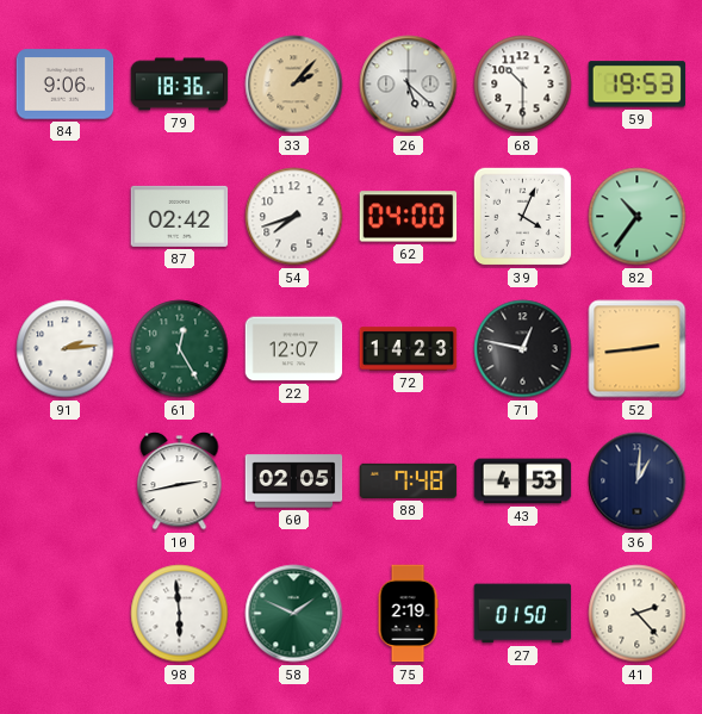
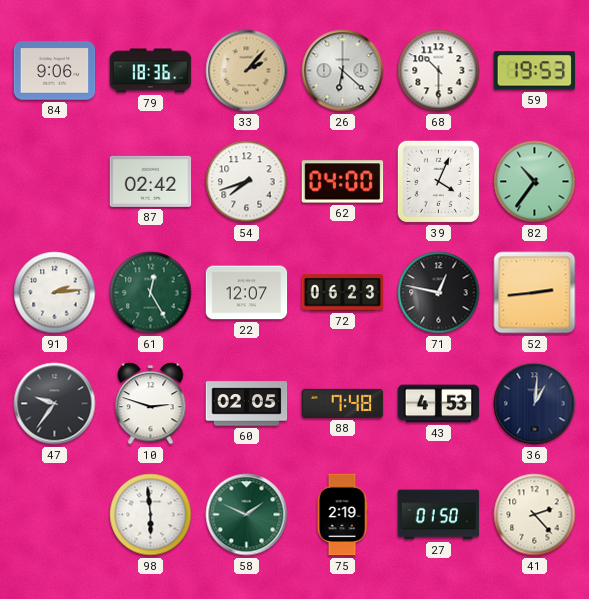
26: 5:22 -> 6:22 (343, 71)
72: 14:23 -> 06:23 (343, 293)
47: none -> 9:36 (55, 404)
10: 2:43 -> 2:48 (151, 404)
